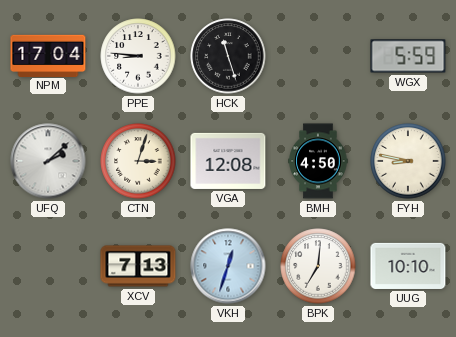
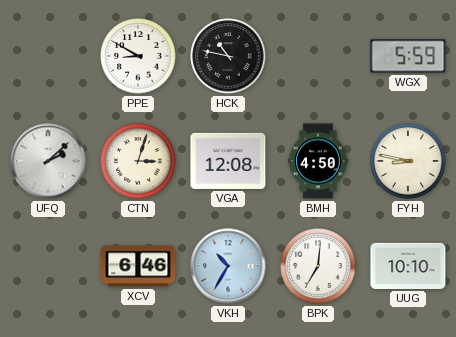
NPM: 17:04 -> none (48, 55)
PPE: 8:46 -> 8:50 (138, 56)
HCK: 11:27 -> 10:47 (228, 56)
XCV: 7:13 -> 6:46 (138, 266)
VKH: 12:33 -> 10:35 (228, 266)
